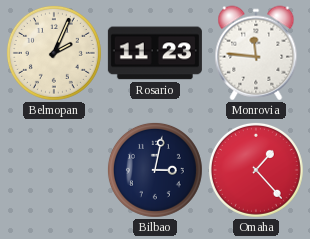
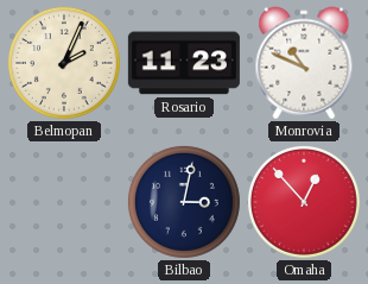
Monrovia: 11:46 -> 10:49 (304, 63)
Omaha: 1:23 -> 12:53 (304, 202)
